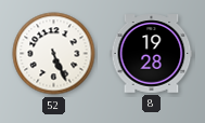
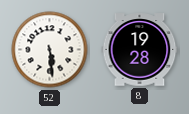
52: 5:26 -> 5:29 (50, 50)
